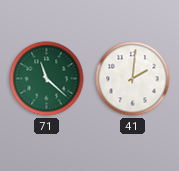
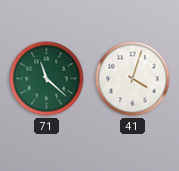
41: 2:01 -> 4:03 (133, 79)
